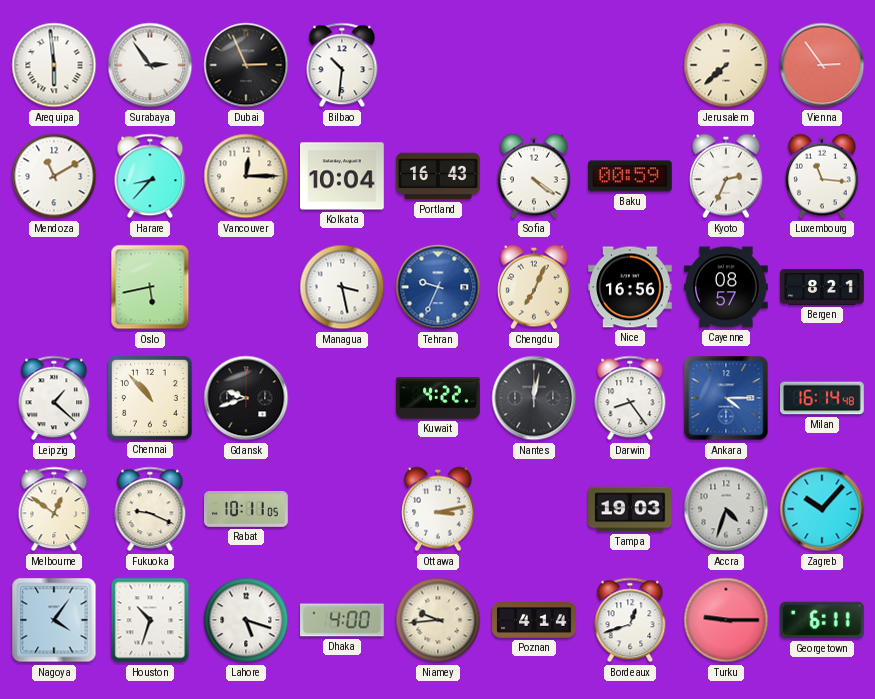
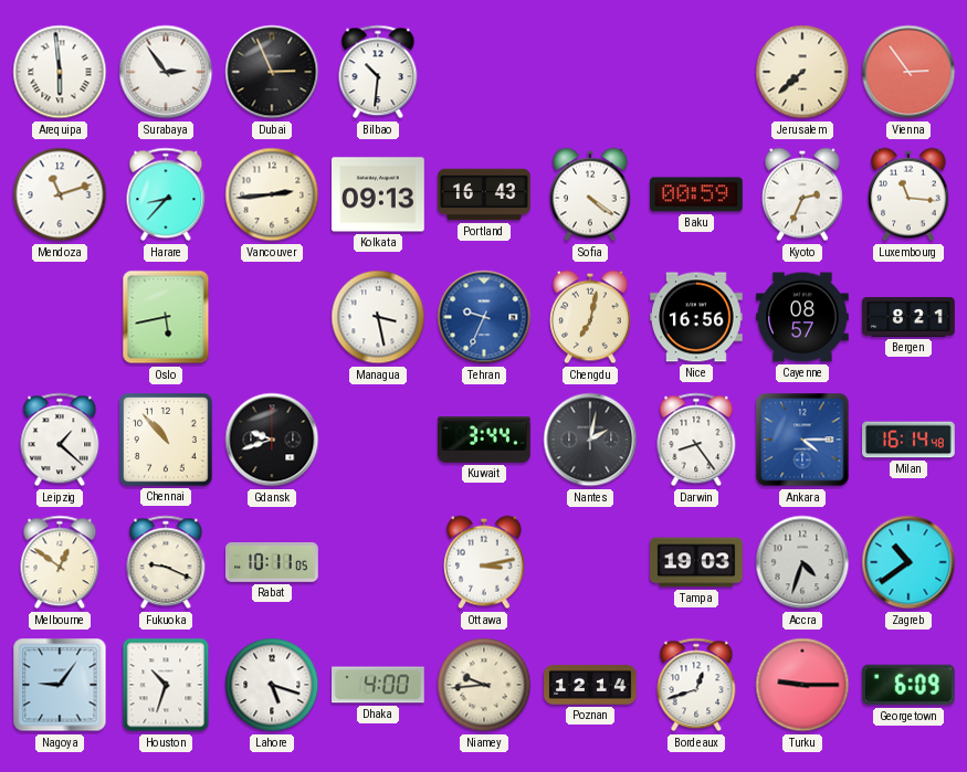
Mendoza: 11:10 -> 11:12 (60, 194)
Vancouver: 12:15 -> 2:44 (272, 194)
Kolkata: 10:04 -> 09:13 (379, 194)
Chengdu: 7:04 -> 7:02 (591, 317)
Kuwait: 4:22 -> 3:44 (484, 440)
Nantes: 12:02 -> 2:02 (590, 440)
Zagreb: 10:07 -> 10:39 (908, 562)
Nagoya: 4:06 -> 9:06 (60, 685)
Poznan: 4:14 -> 12:14 (590, 685)
Georgetown: 6:11 -> 6:09 (908, 685)
